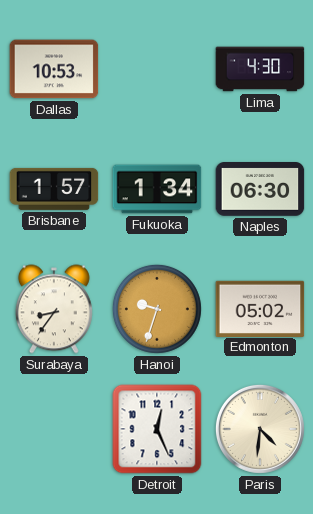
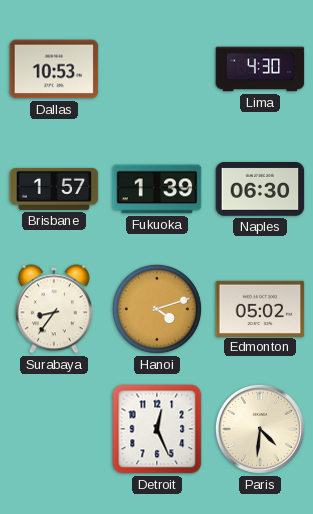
Fukuoka: 1:34 -> 1:39 (157, 189)
Hanoi: 9:33 -> 4:12 (157, 309)
